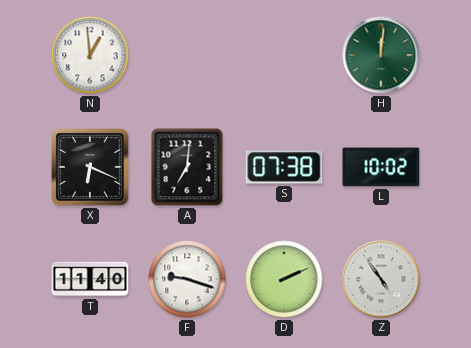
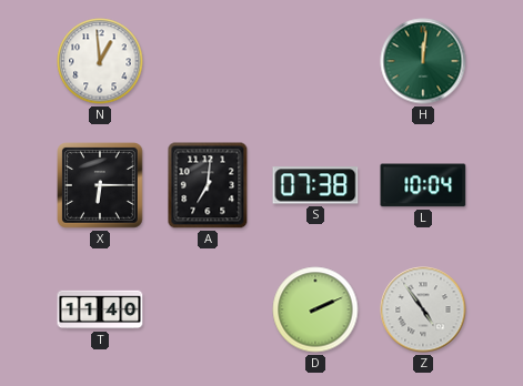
X: 6:19 -> 6:15 (101, 186)
L: 10:02 -> 10:04 (423, 185)
F: 9:18 -> none (187, 279)
